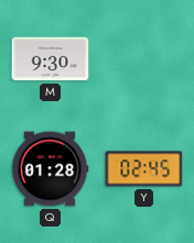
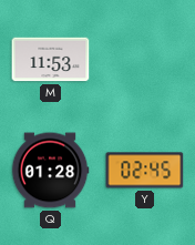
M: 9:30 -> 11:53 (51, 60)
